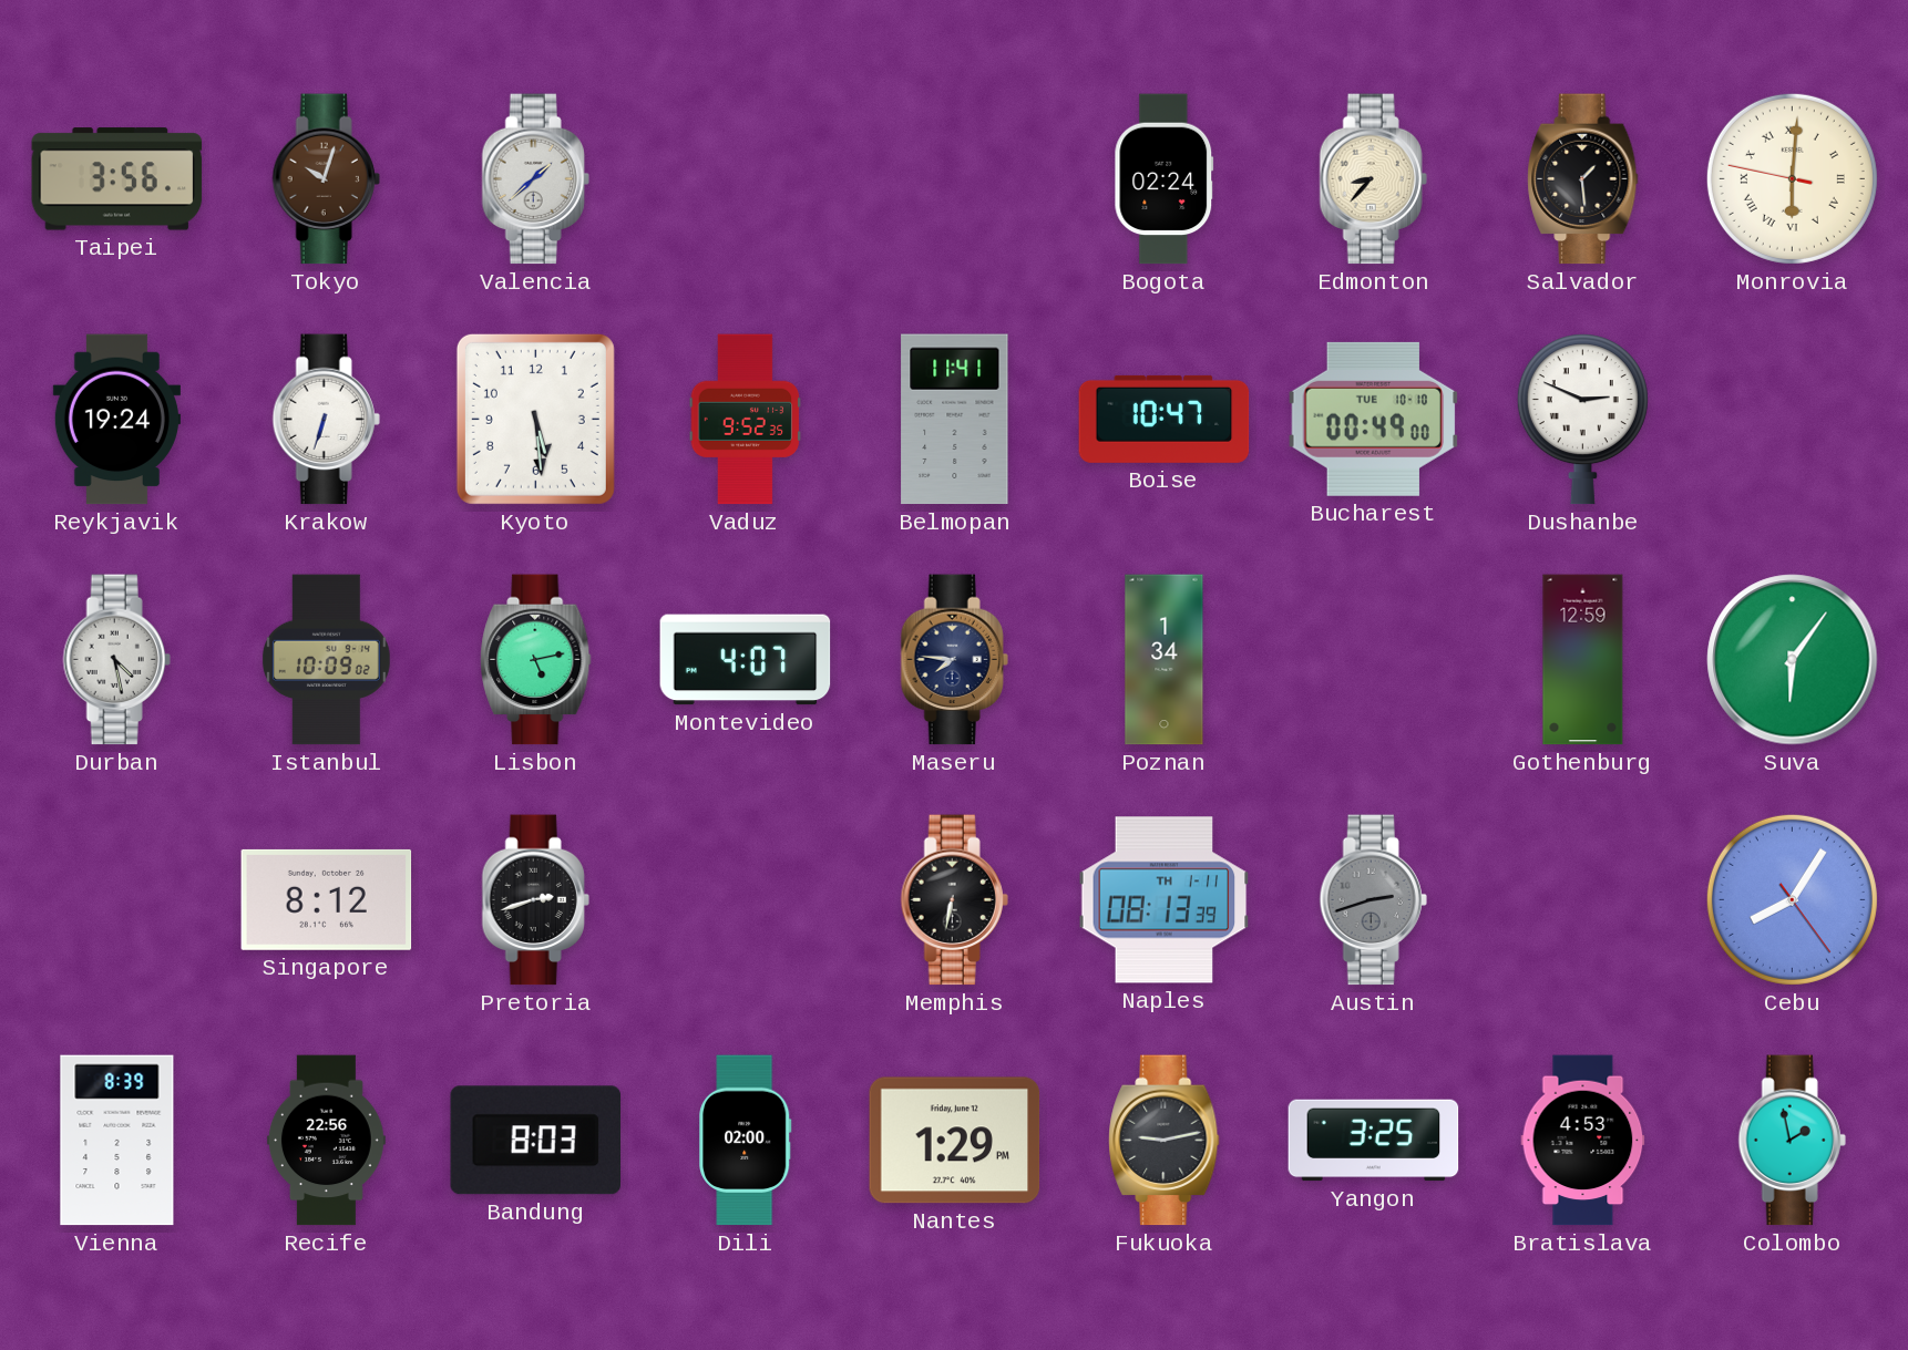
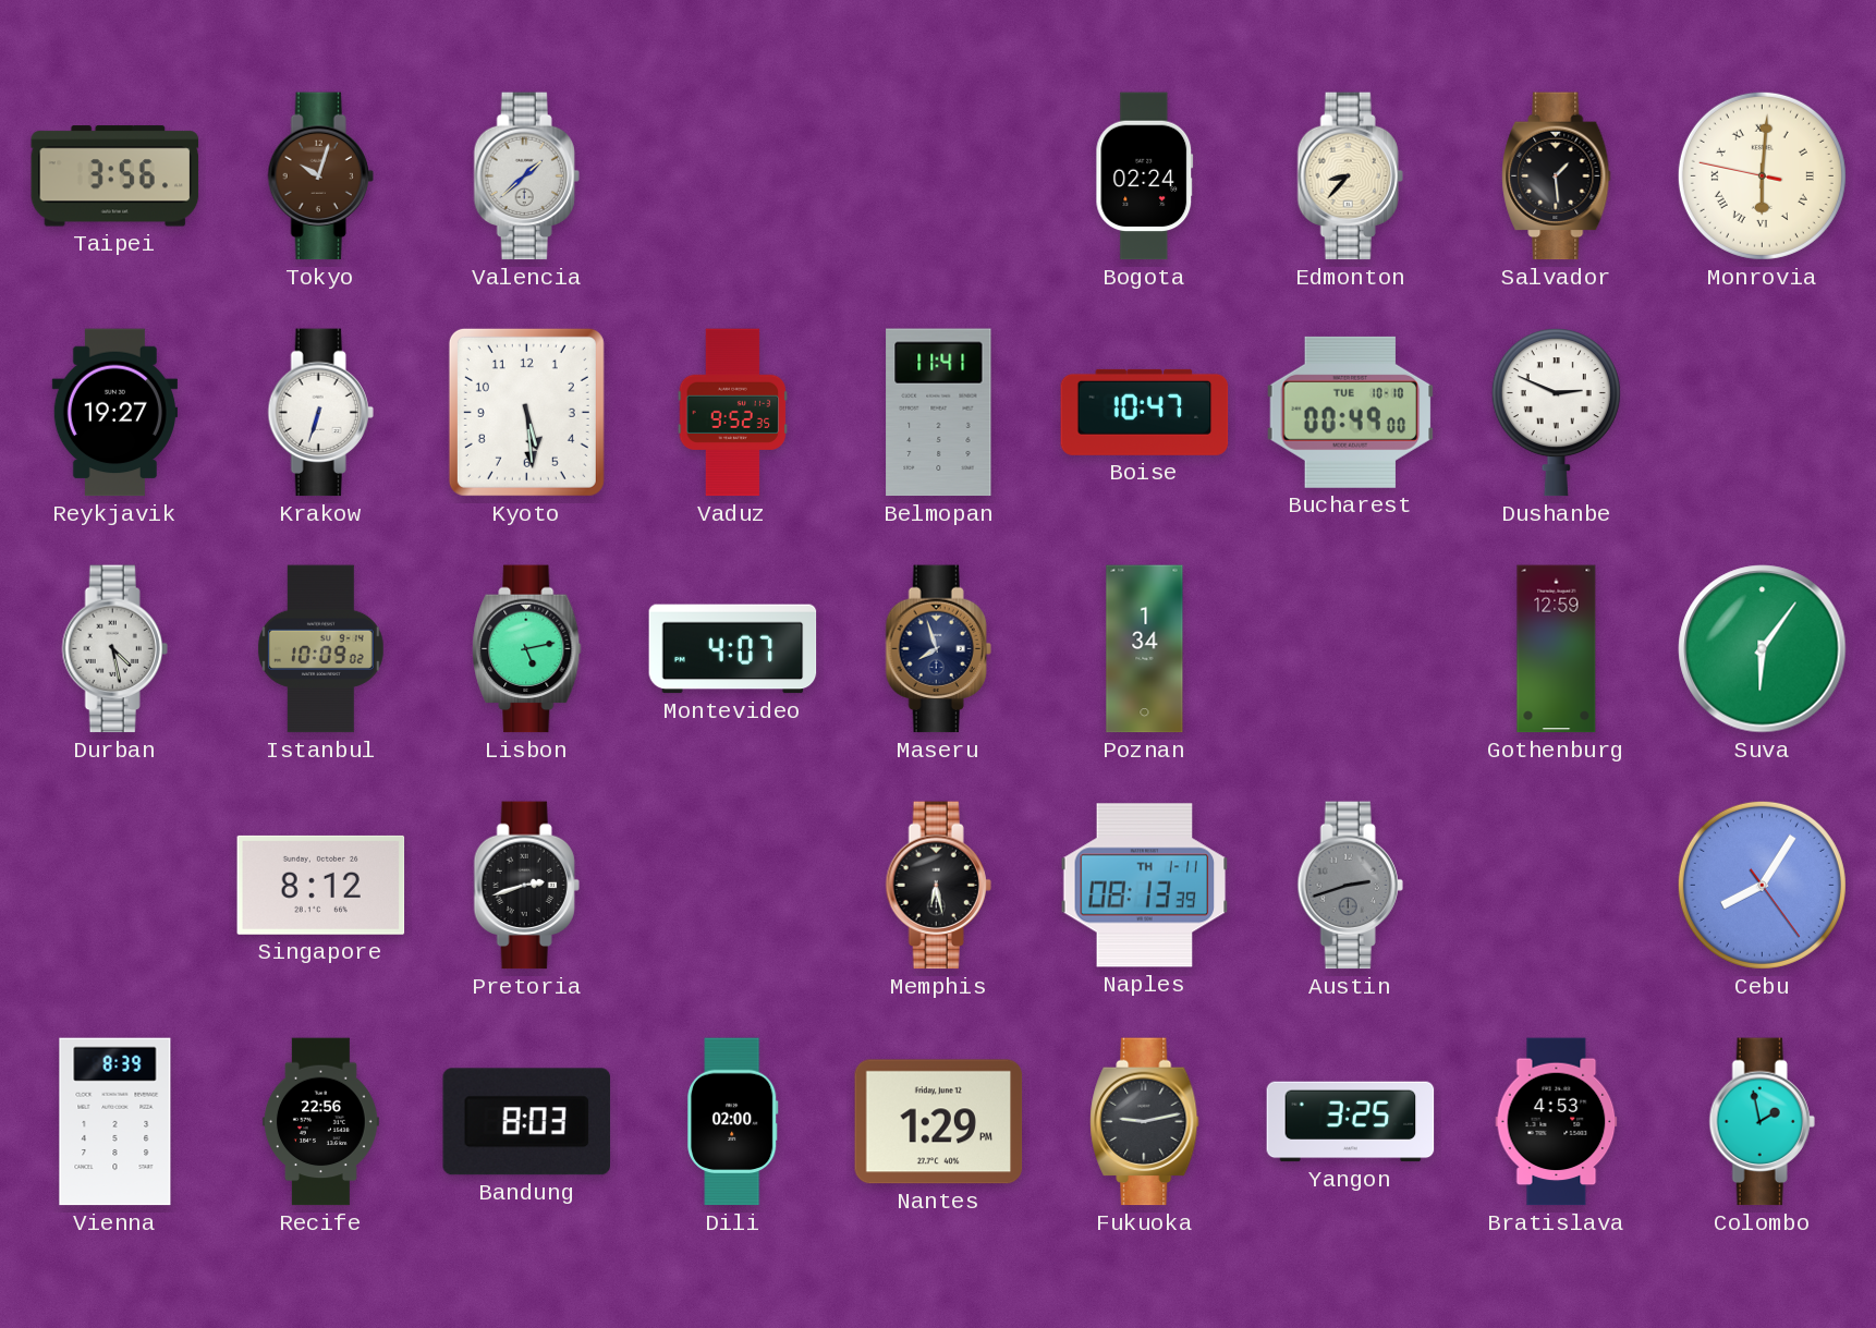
Reykjavik: 19:24 -> 19:27 (114, 413)
Maseru: 7:46 -> 7:57 (938, 649)
Memphis: 6:32 -> 6:28 (938, 886)
